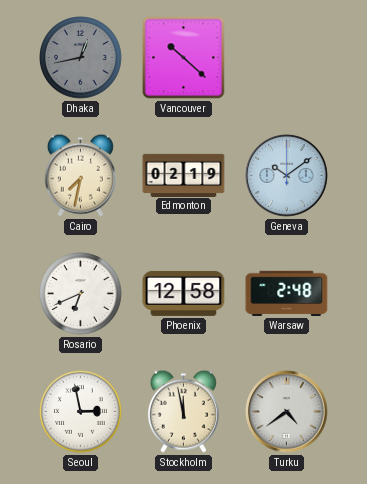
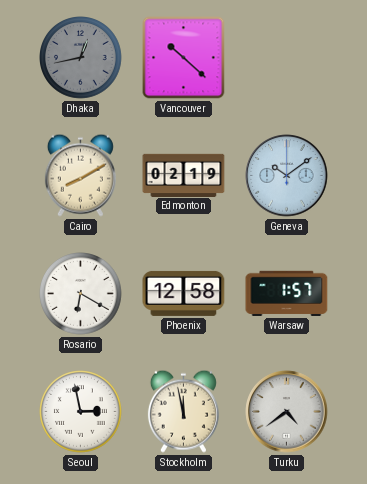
Cairo: 7:32 -> 8:10 (80, 175)
Rosario: 6:41 -> 6:20 (81, 294)
Warsaw: 2:48 -> 1:57 (287, 293)
